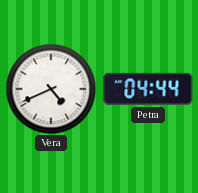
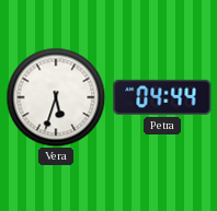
Vera: 4:41 -> 5:33 (56, 97)
